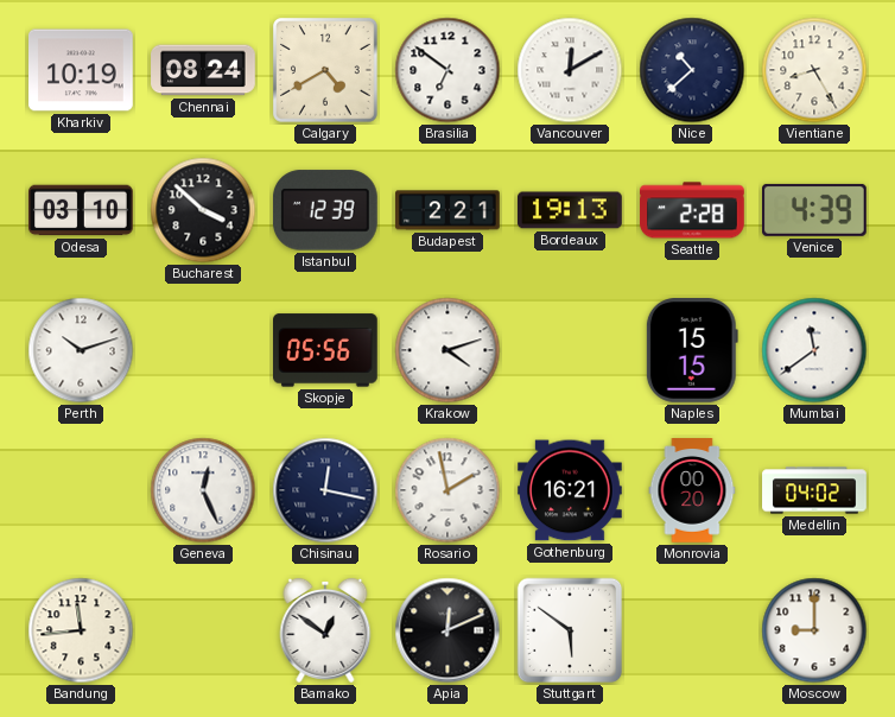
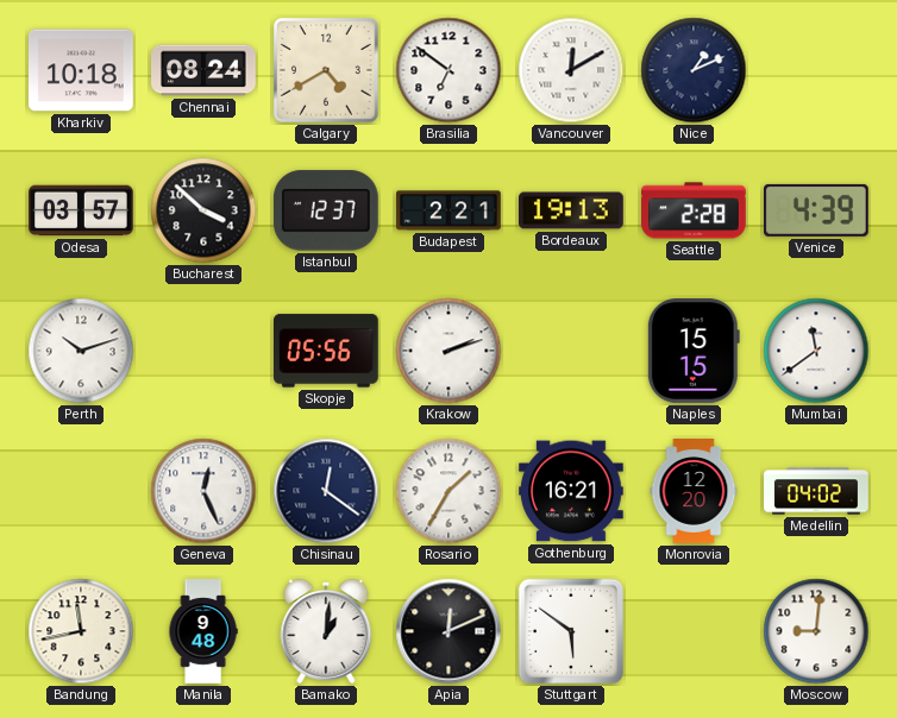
Kharkiv: 10:19 -> 10:18 (82, 70)
Nice: 10:38 -> 1:11 (694, 70)
Vientiane: 8:25 -> none (814, 70)
Odesa: 03:10 -> 03:57 (81, 210)
Istanbul: 12:39 -> 12:37 (326, 210)
Krakow: 4:12 -> 2:12 (448, 351)
Chisinau: 12:17 -> 12:21 (326, 491)
Rosario: 1:58 -> 1:35 (448, 491)
Monrovia: 00:20 -> 12:20 (694, 491)
Bandung: 11:44 -> 11:43 (81, 631)
Manila: none -> 9:48 (203, 631)
Bamako: 12:51 -> 1:01 (326, 631)
Moscow: 9:00 -> 9:01 (816, 631)
